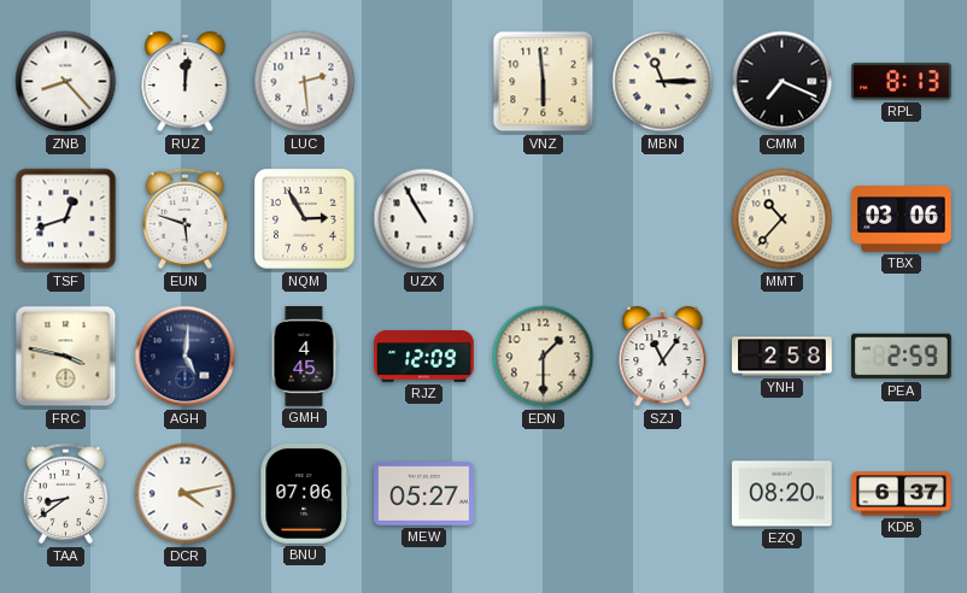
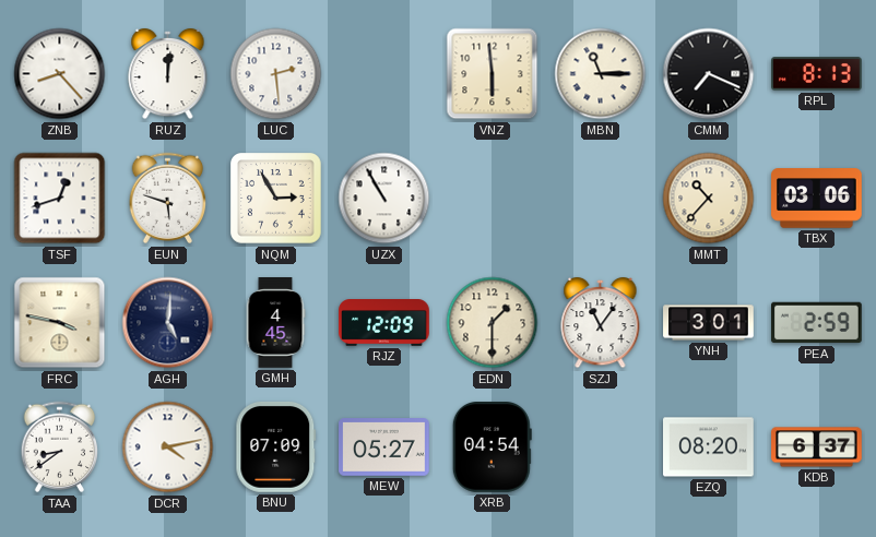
YNH: 2:58 -> 3:01 (709, 323)
BNU: 07:06 -> 07:09 (276, 448)
XRB: none -> 04:54 (492, 448)
